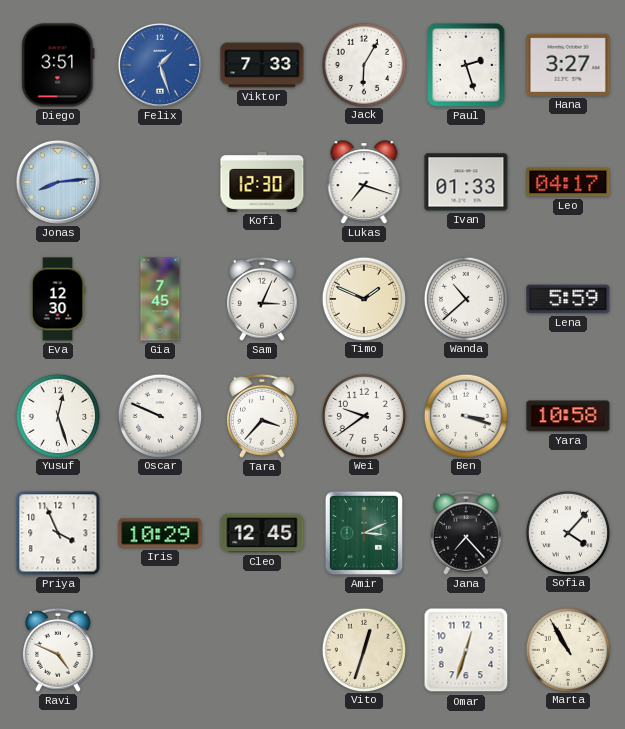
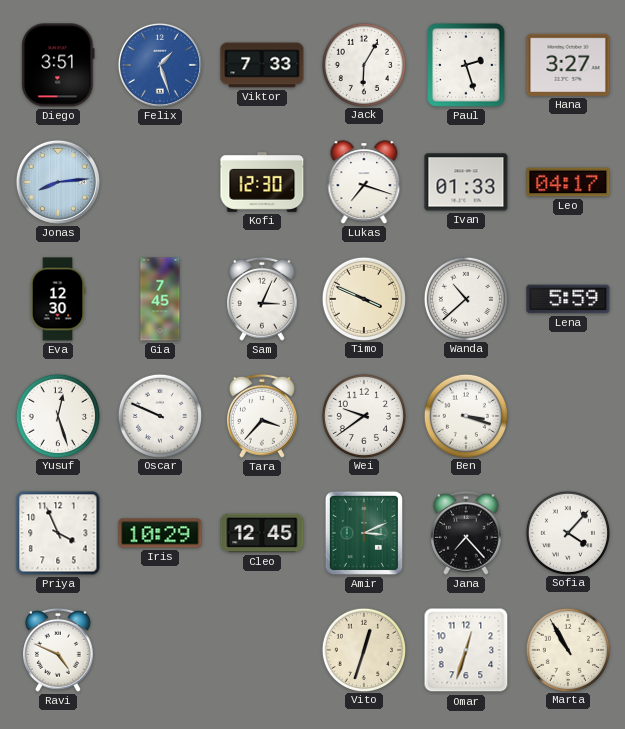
Timo: 1:49 -> 3:49 (363, 298)
Yara: 10:58 -> none (568, 416)
